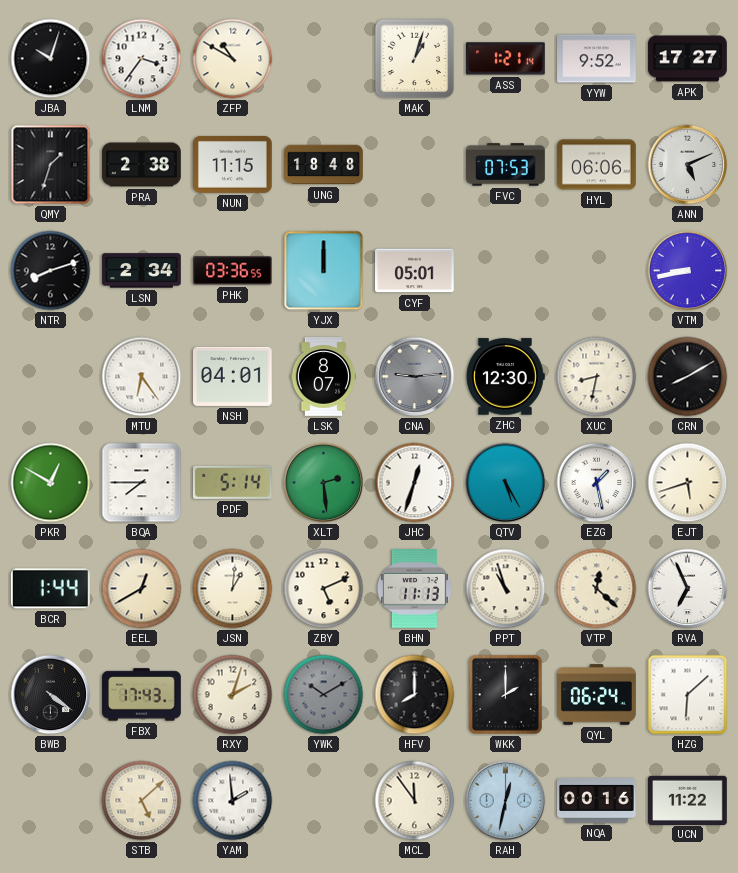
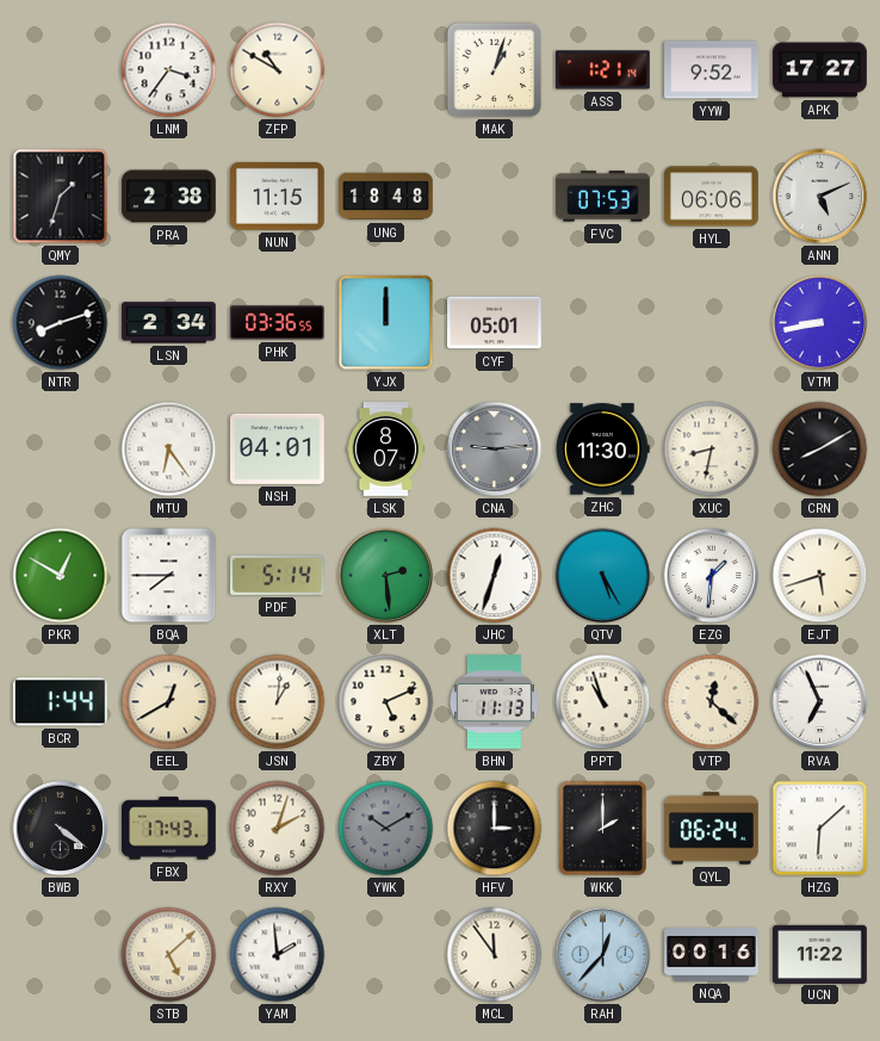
JBA: 10:03 -> none (51, 59)
ZHC: 12:30 -> 11:30 (602, 450)
EZG: 1:28 -> 1:31 (712, 576)
HFV: 8:00 -> 3:00 (495, 829)
RAH: 12:32 -> 12:37 (603, 955)
